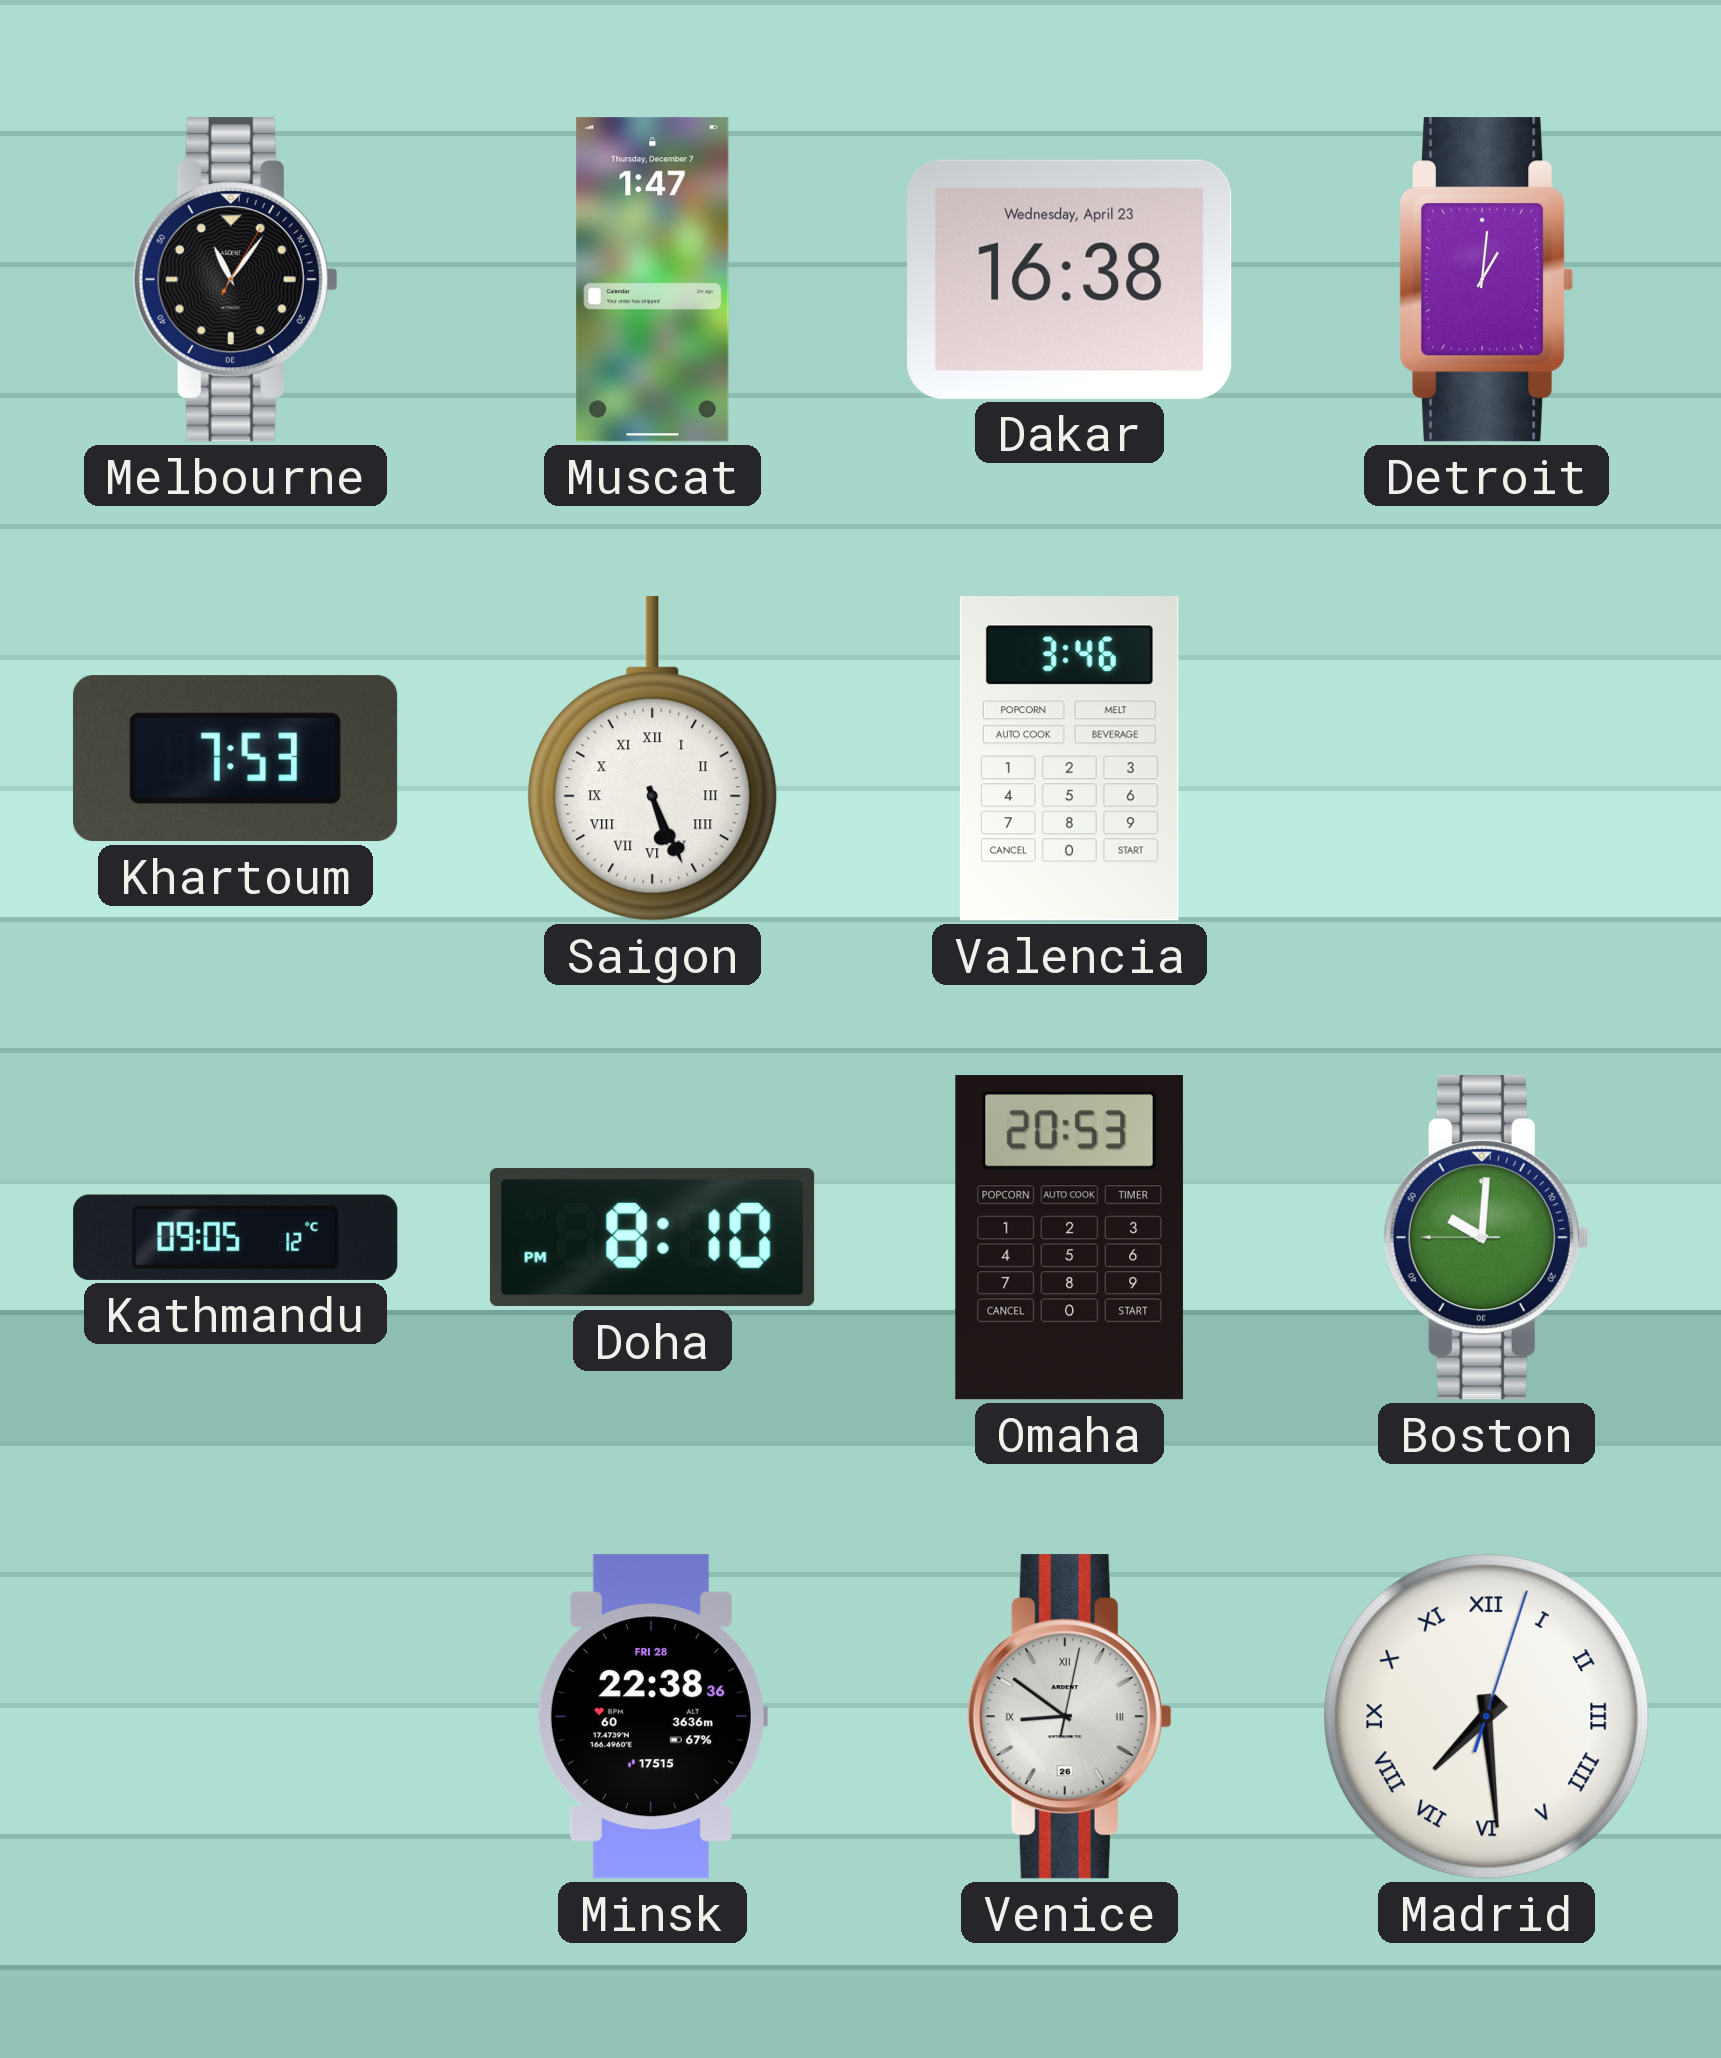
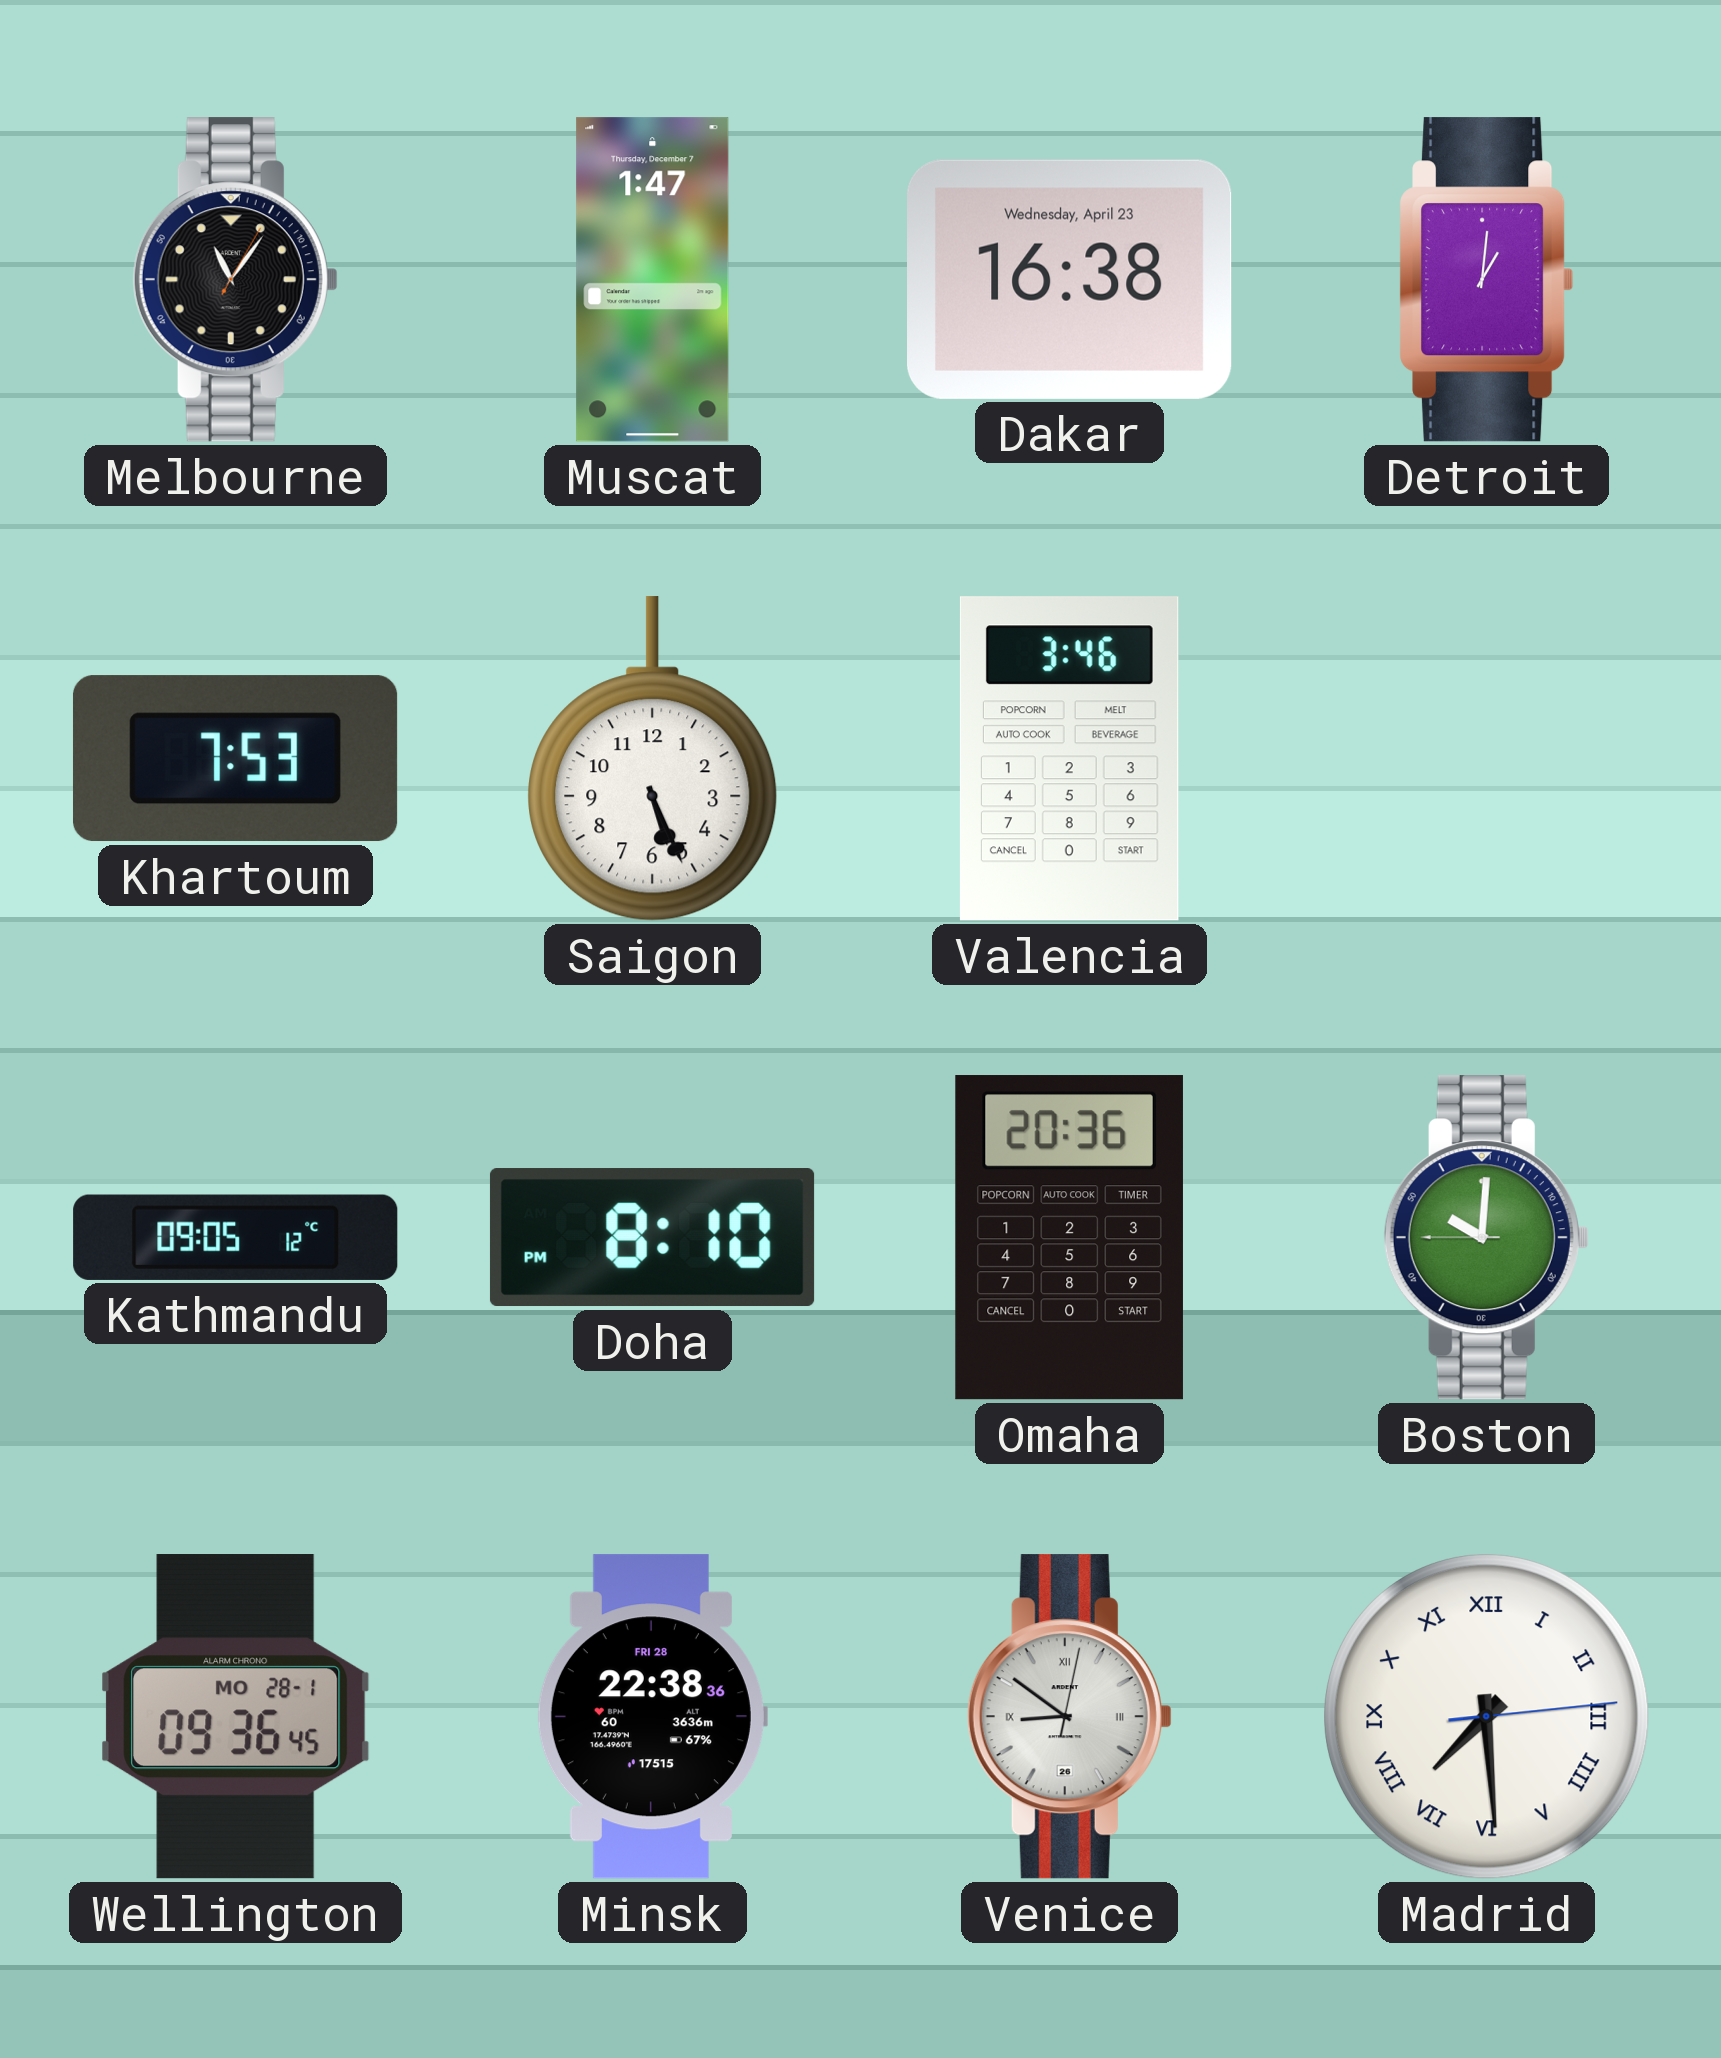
Saigon numerals: Roman -> Arabic (653, 759)
Omaha: 20:53 -> 20:36 (1069, 1238)
Wellington: none -> 09:36 (236, 1717)
Madrid: 7:29:03 -> 7:29:14 (1487, 1717)
